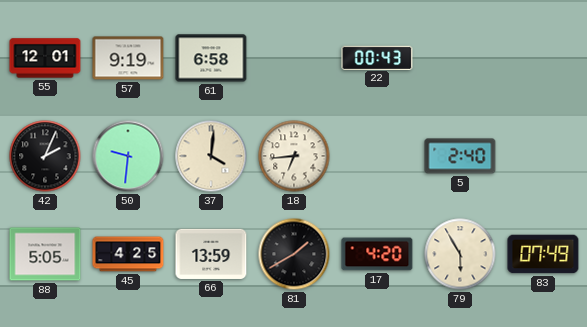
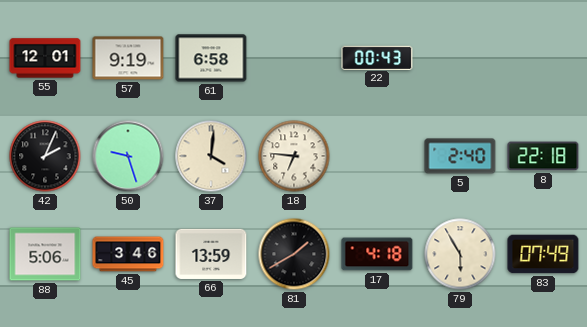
50: 9:31 -> 9:27 (128, 156)
18: 6:44 -> 6:46 (294, 156)
8: none -> 22:18 (543, 156)
88: 5:05 -> 5:06 (45, 254)
45: 4:25 -> 3:46 (128, 254)
17: 4:20 -> 4:18 (377, 254)
